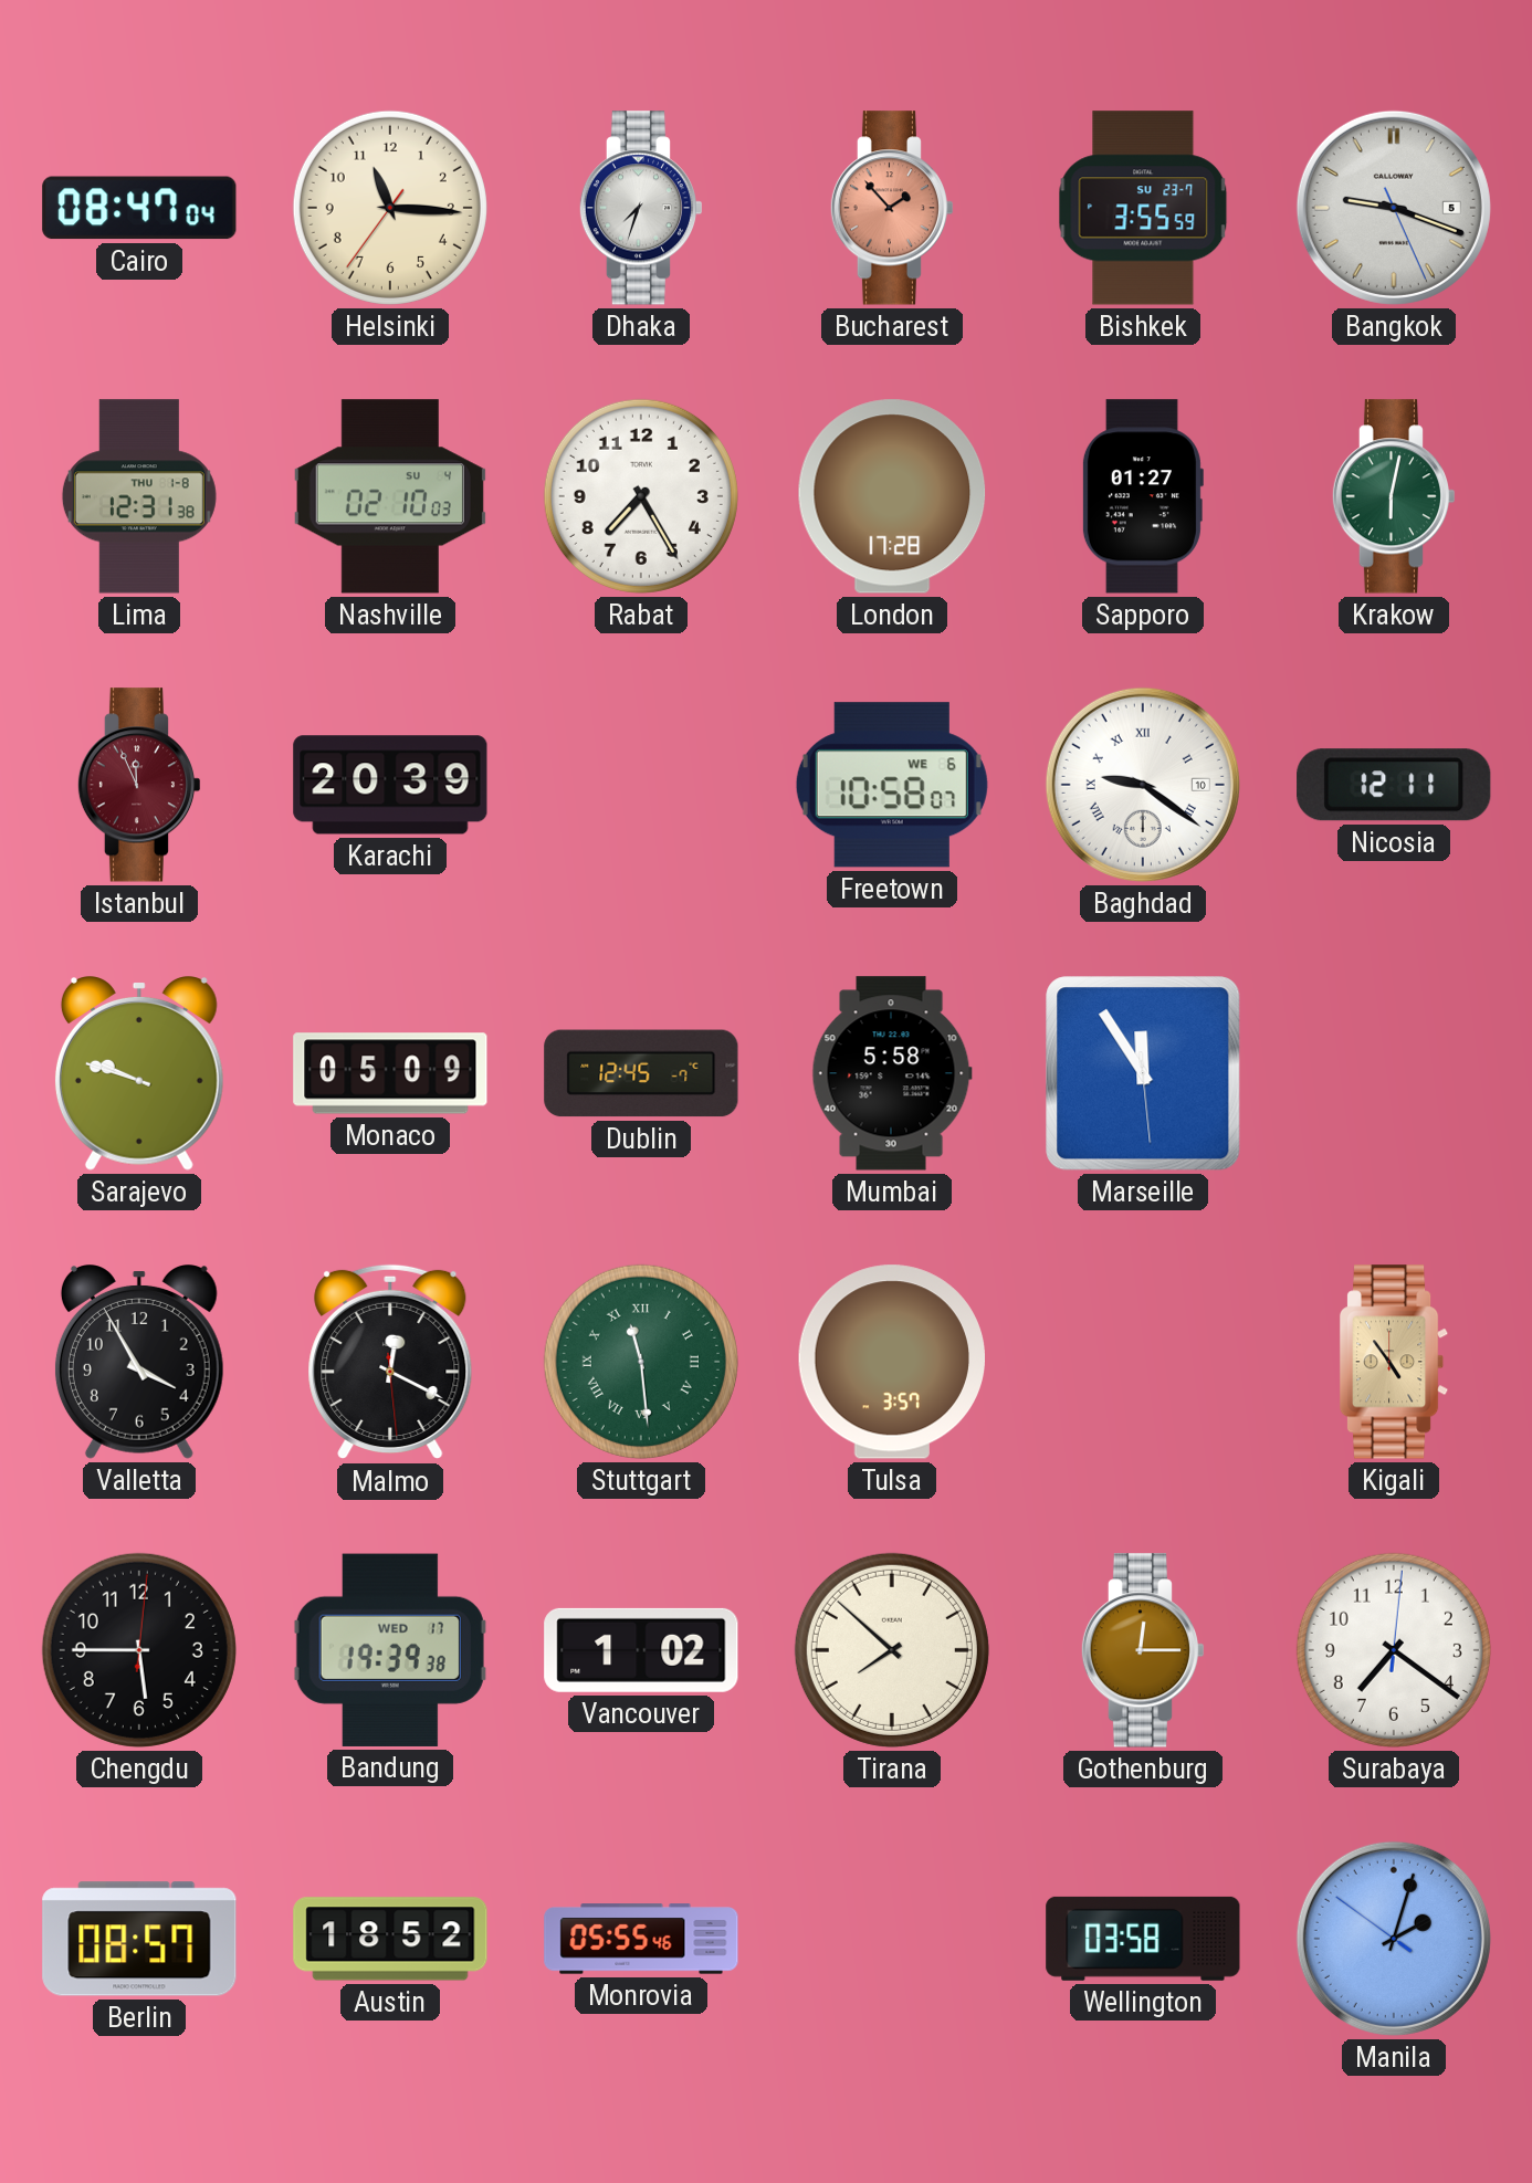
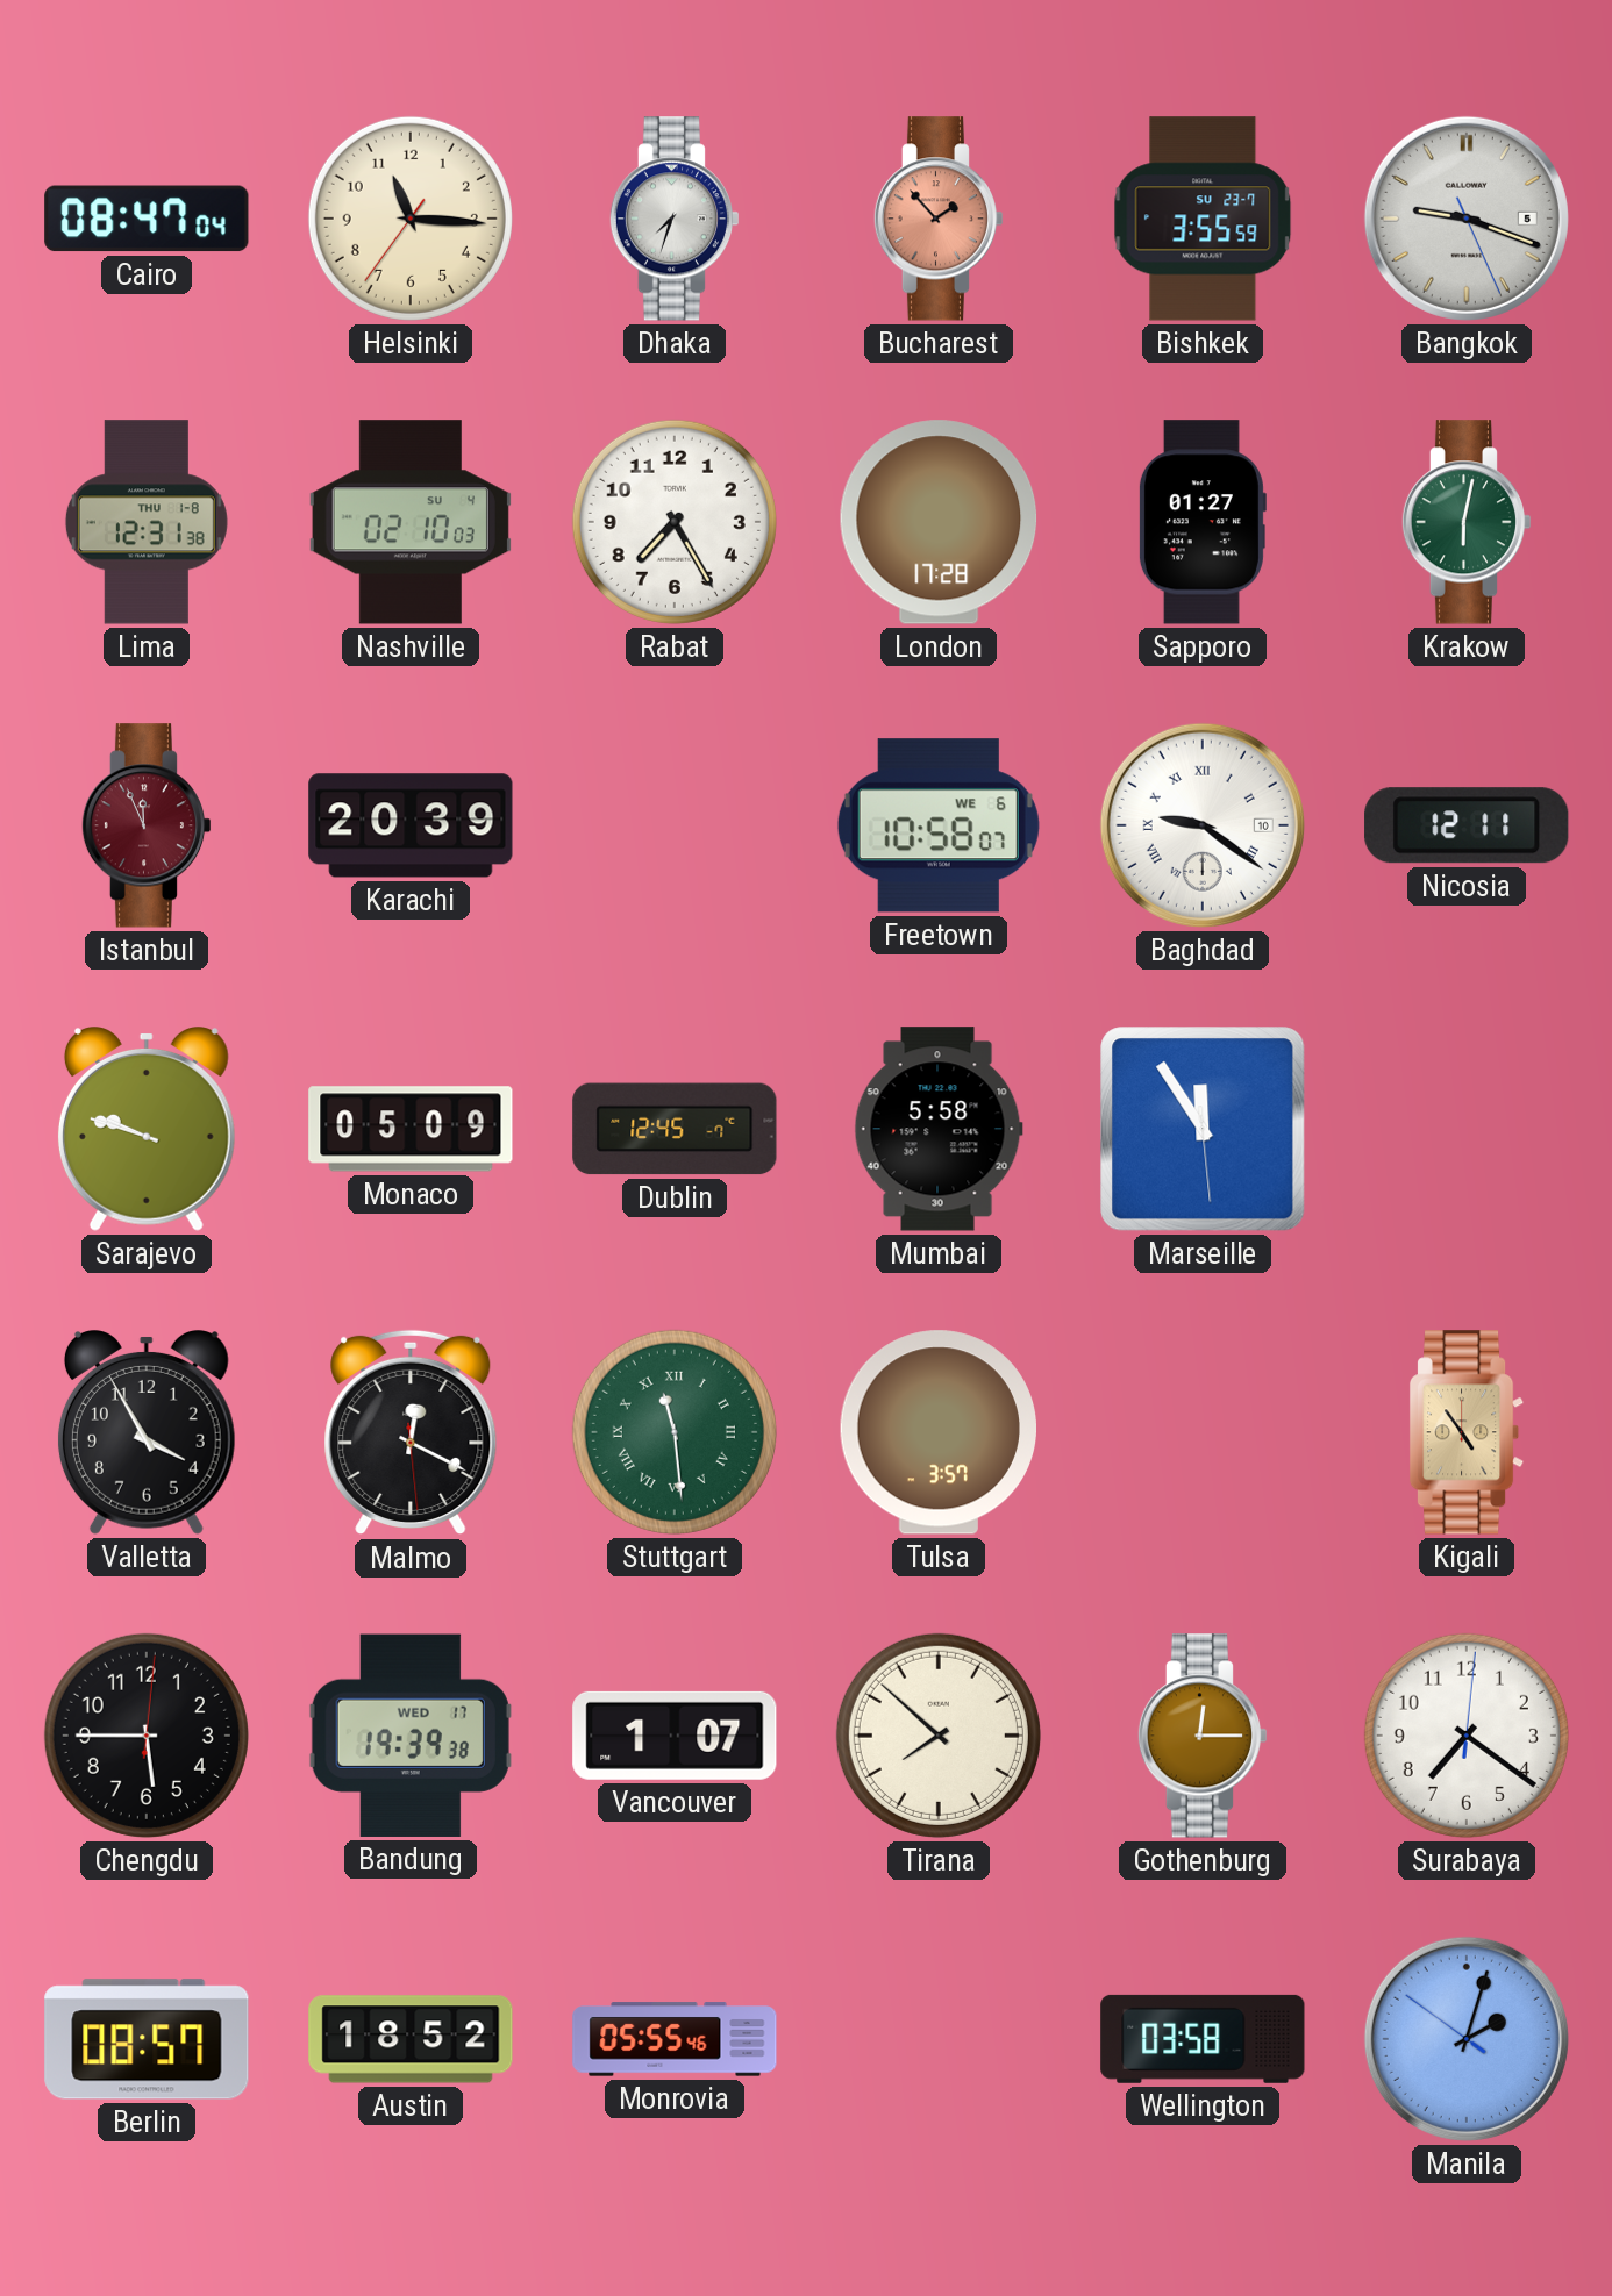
Vancouver: 1:02 -> 1:07 (675, 1736)
